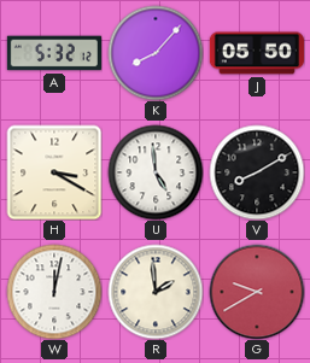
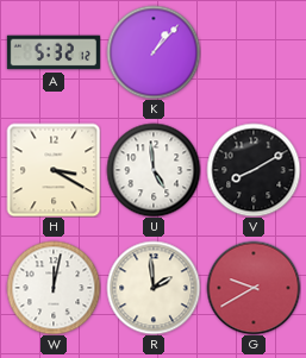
K: 8:07 -> 1:07 (154, 52)
J: 05:50 -> none (257, 53)
